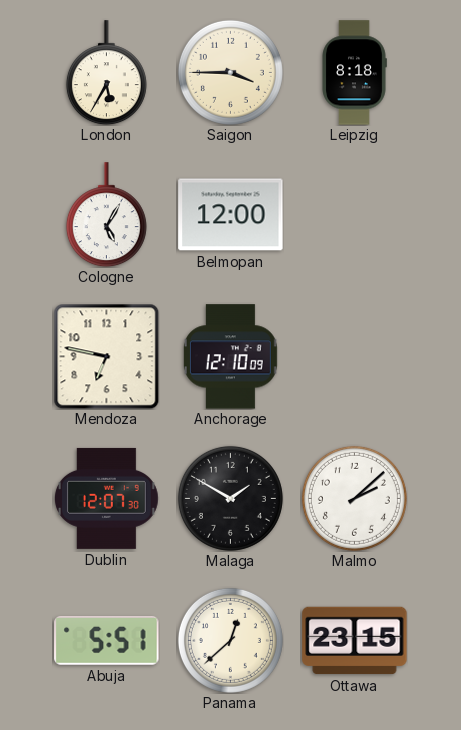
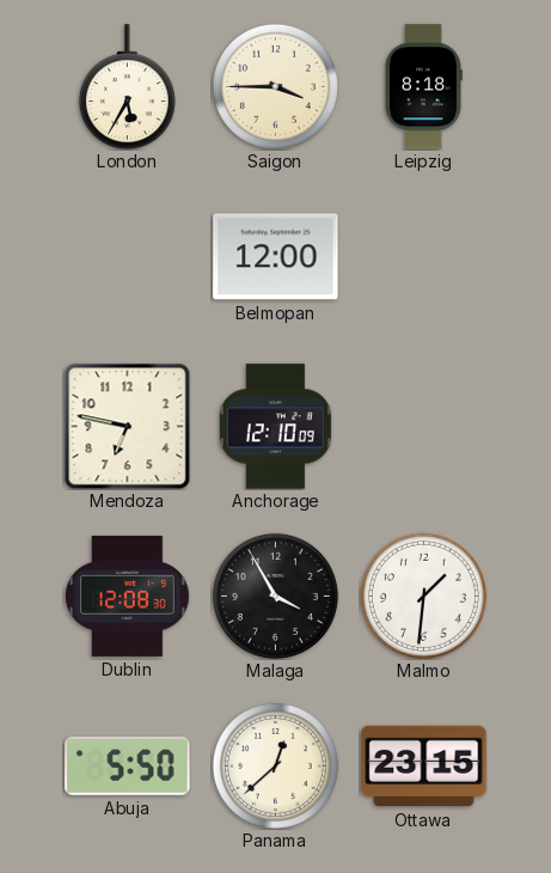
Cologne: 5:05 -> none (106, 215)
Dublin: 12:07 -> 12:08 (128, 596)
Malaga: 1:50 -> 3:55 (275, 596)
Malmo: 2:08 -> 1:31 (423, 596)
Abuja: 5:51 -> 5:50 (128, 765)
